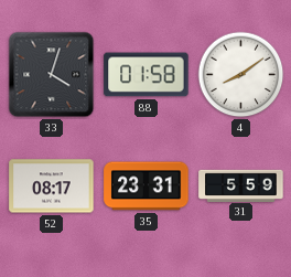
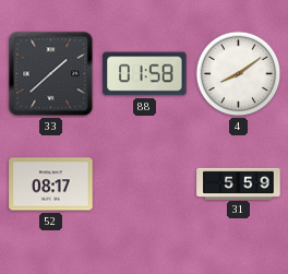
33: 4:03 -> 1:38 (51, 74)
35: 23:31 -> none (147, 187)
